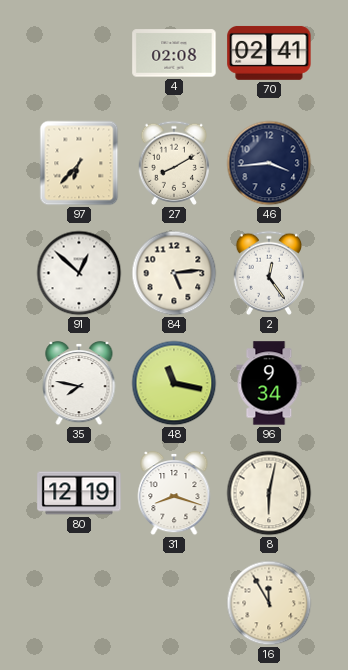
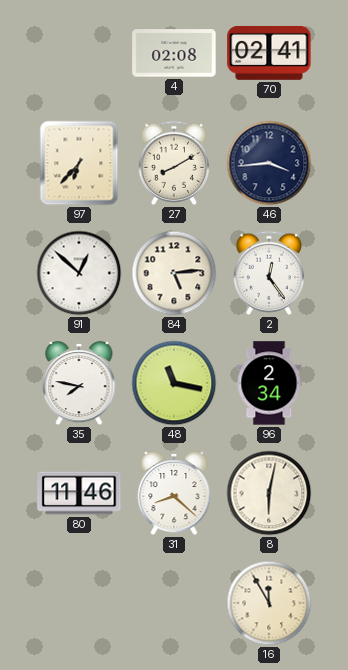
96: 9:34 -> 2:34 (269, 383)
80: 12:19 -> 11:46 (79, 493)
31: 8:18 -> 8:22 (174, 493)
